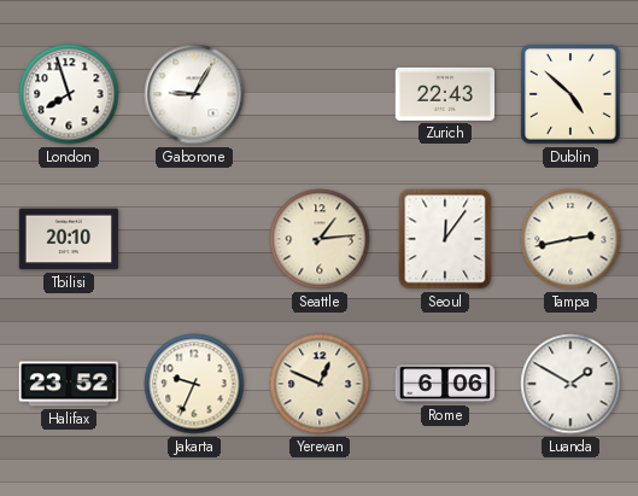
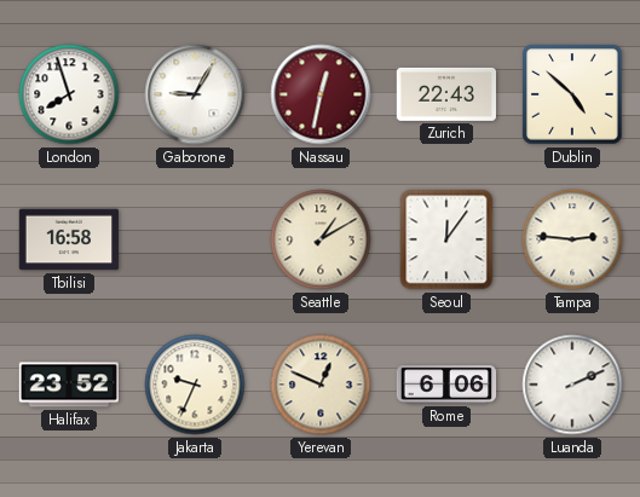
Nassau: none -> 12:32 (321, 94)
Tbilisi: 20:10 -> 16:58 (69, 239)
Seattle: 1:14 -> 1:10 (321, 239)
Tampa: 2:43 -> 2:46 (572, 239)
Luanda: 1:50 -> 2:11 (572, 385)
